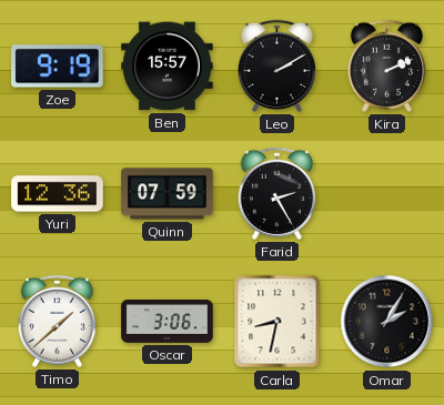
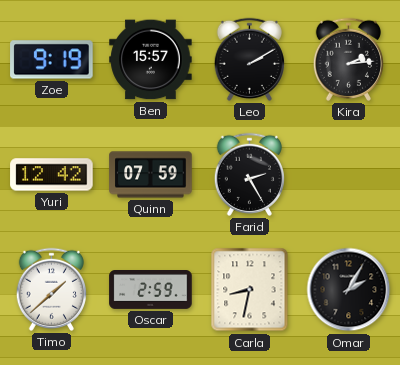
Kira: 2:11 -> 2:14 (348, 59)
Yuri: 12:36 -> 12:42 (52, 175)
Oscar: 3:06 -> 2:59 (151, 290)
